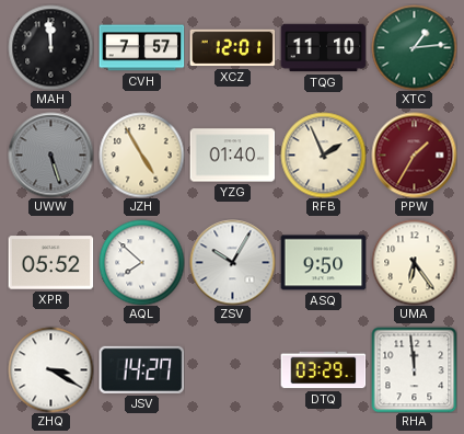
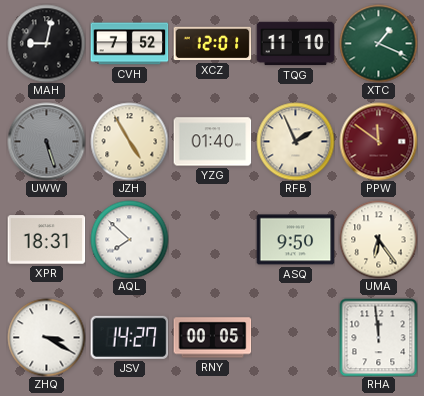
MAH: 11:59 -> 9:02 (46, 43)
CVH: 7:57 -> 7:52 (129, 44)
XTC: 1:14 -> 1:19 (378, 43)
PPW: 1:35 -> 11:51 (378, 141)
XPR: 05:52 -> 18:31 (46, 240)
ZSV: 10:05 -> none (232, 262)
RNY: none -> 00:05 (212, 338)
DTQ: 03:29 -> none (323, 370)
